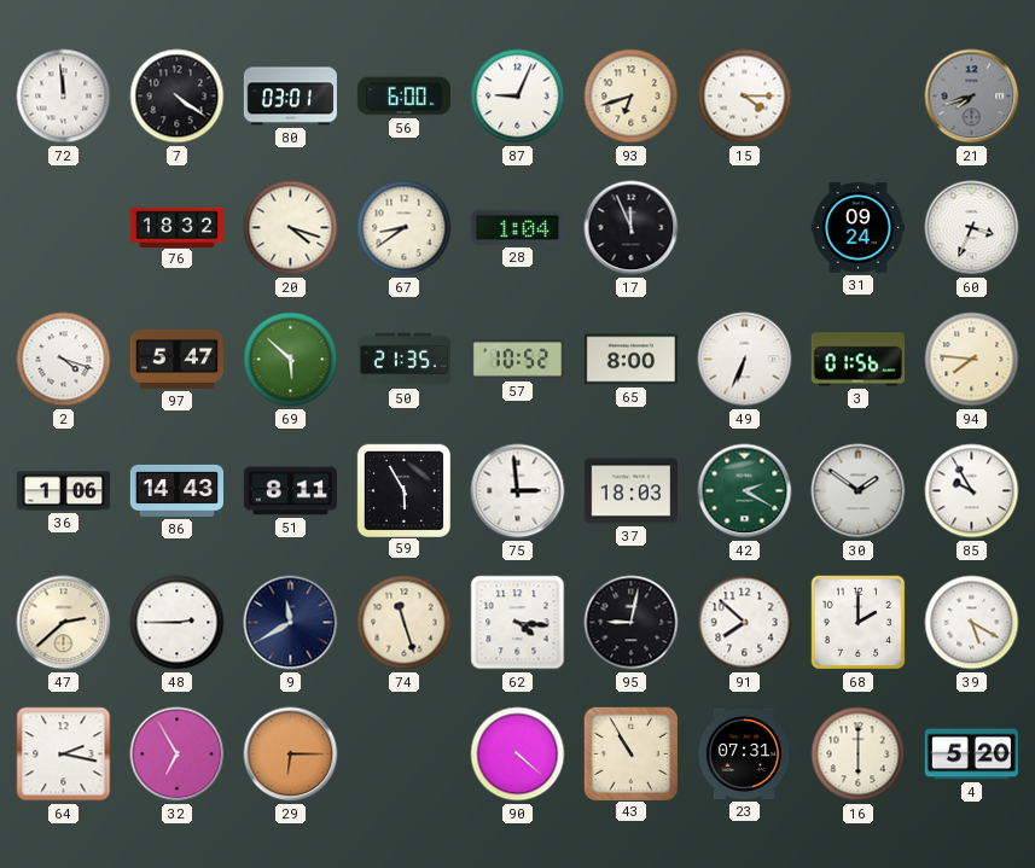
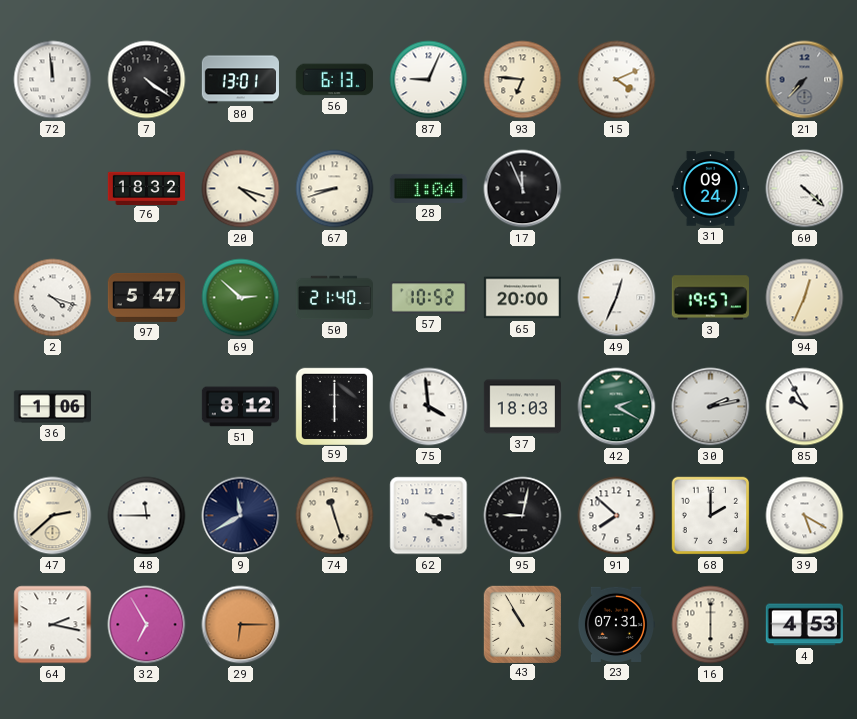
80: 03:01 -> 13:01 (240, 80)
56: 6:00 -> 6:13 (334, 80)
93: 6:42 -> 6:46 (523, 80)
15: 4:15 -> 4:11 (617, 80)
21: 7:42 -> 7:37 (805, 80)
67: 8:39 -> 8:42 (335, 189)
60: 3:34 -> 4:22 (805, 189)
69: 5:52 -> 2:52 (241, 298)
50: 21:35 -> 21:40 (334, 298)
65: 8:00 -> 20:00 (522, 298)
49: 6:34 -> 12:34 (617, 298)
3: 01:56 -> 19:57 (710, 298)
94: 7:46 -> 12:34 (805, 298)
86: 14:43 -> none (176, 490)
51: 8:11 -> 8:12 (240, 407)
59: 5:55 -> 6:00 (334, 406)
75: 2:59 -> 3:59 (429, 407)
30: 1:51 -> 2:13 (711, 407)
48: 2:45 -> 11:45 (147, 516)
90: 4:22 -> none (518, 755)
4: 5:20 -> 4:53 (804, 625)
